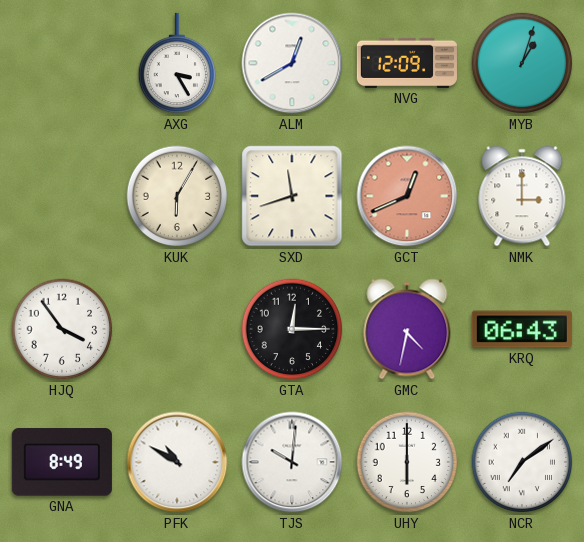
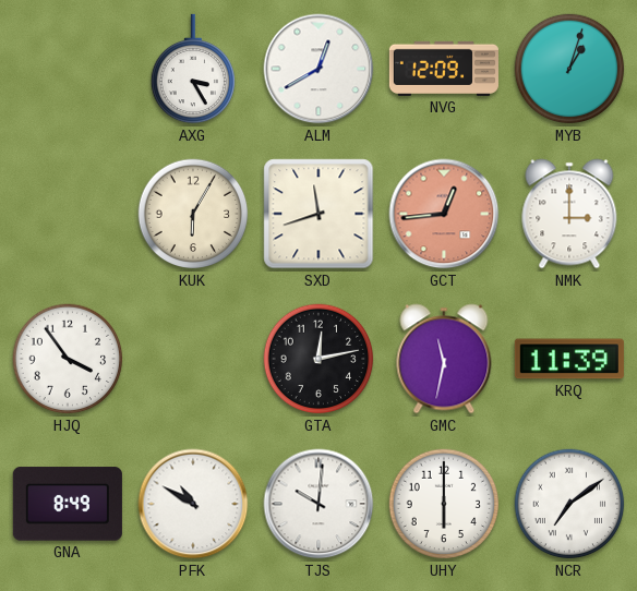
GCT: 12:41 -> 12:44 (444, 214)
GTA: 12:15 -> 12:13 (318, 359)
GMC: 4:32 -> 11:32 (444, 359)
KRQ: 06:43 -> 11:39 (569, 359)
